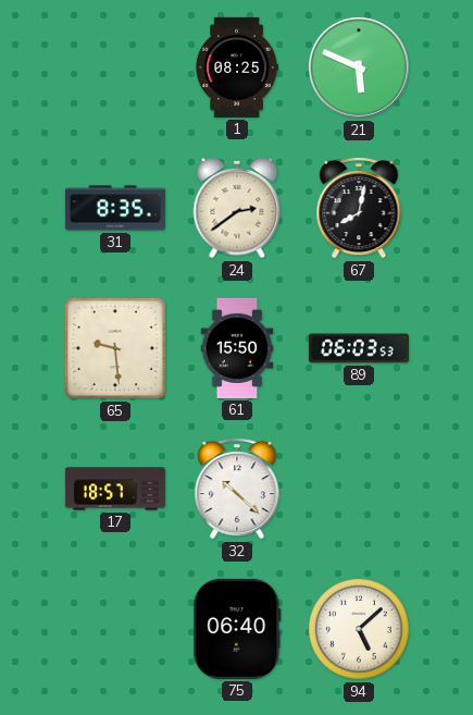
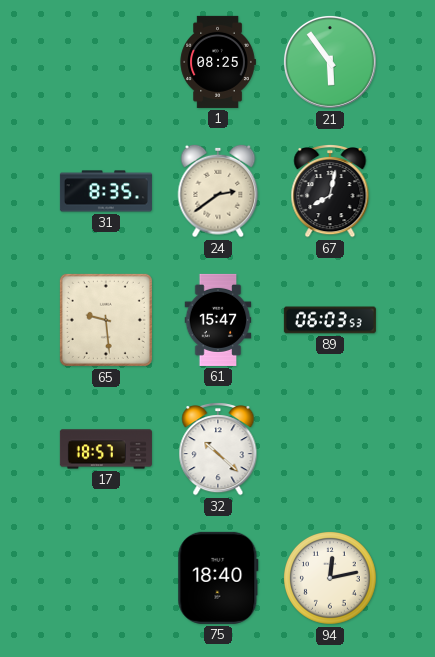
21: 5:49 -> 5:54 (330, 62)
61: 15:50 -> 15:47 (218, 320)
75: 06:40 -> 18:40 (218, 578)
94: 5:08 -> 12:13 (331, 579)
